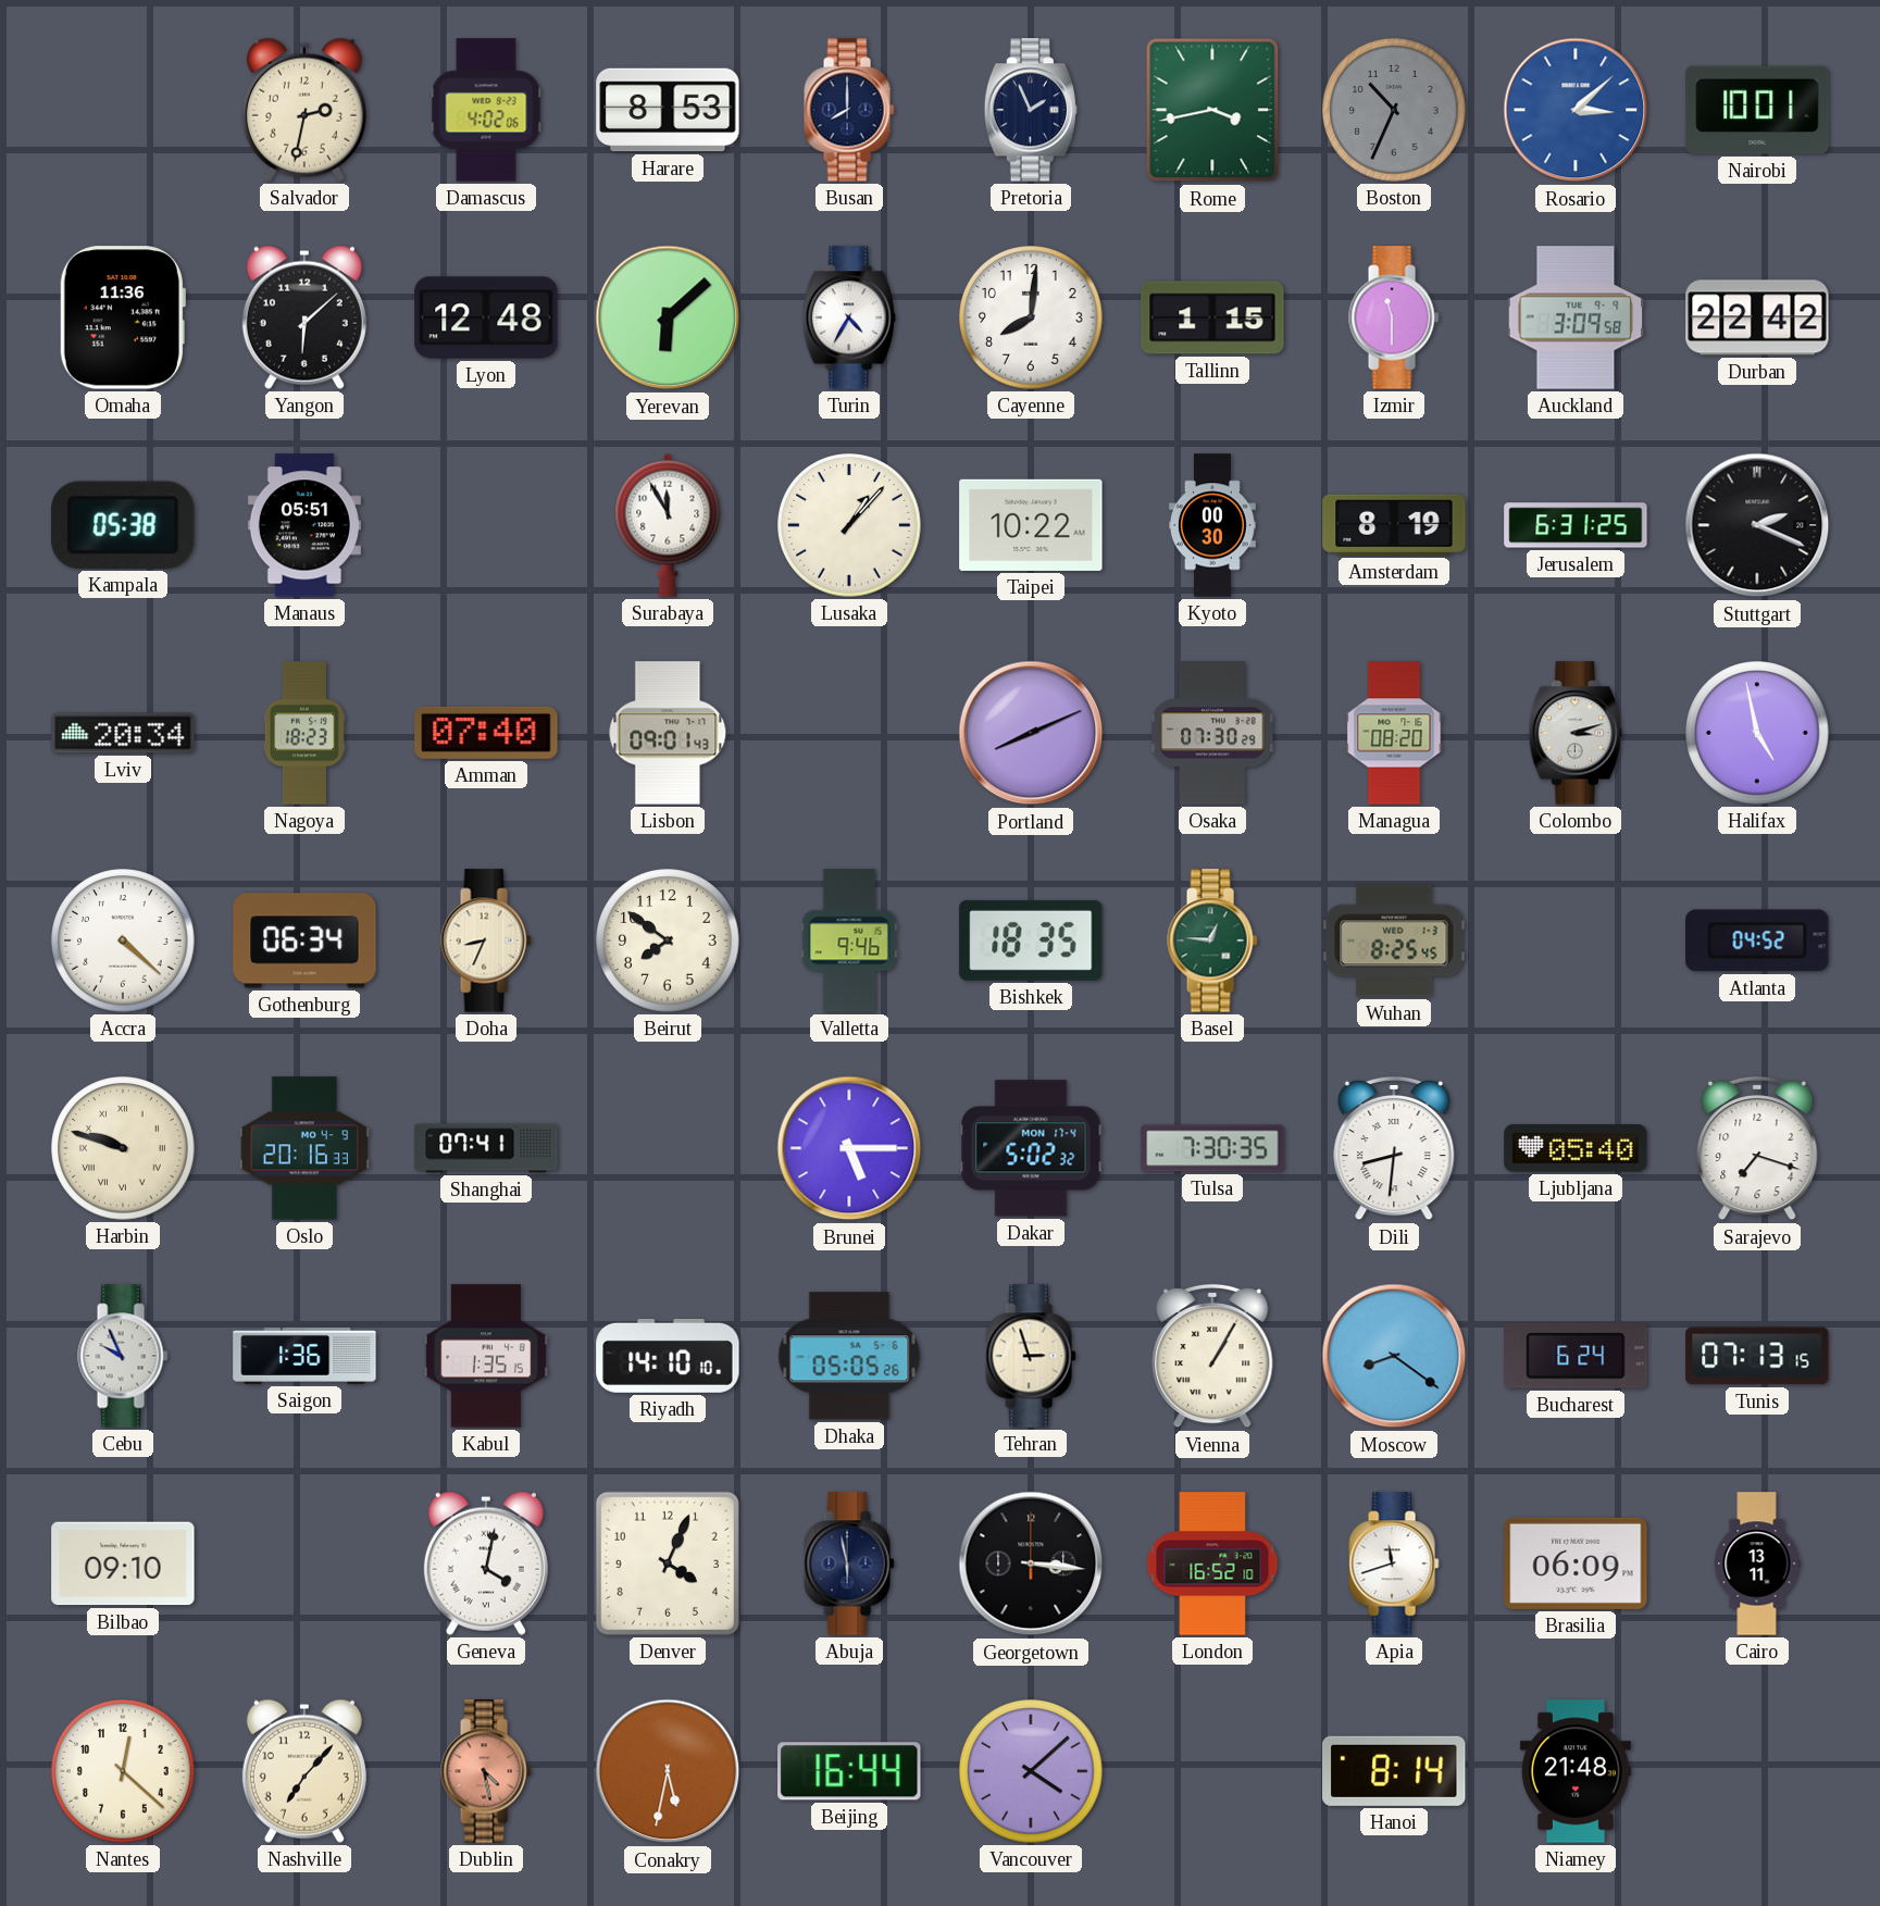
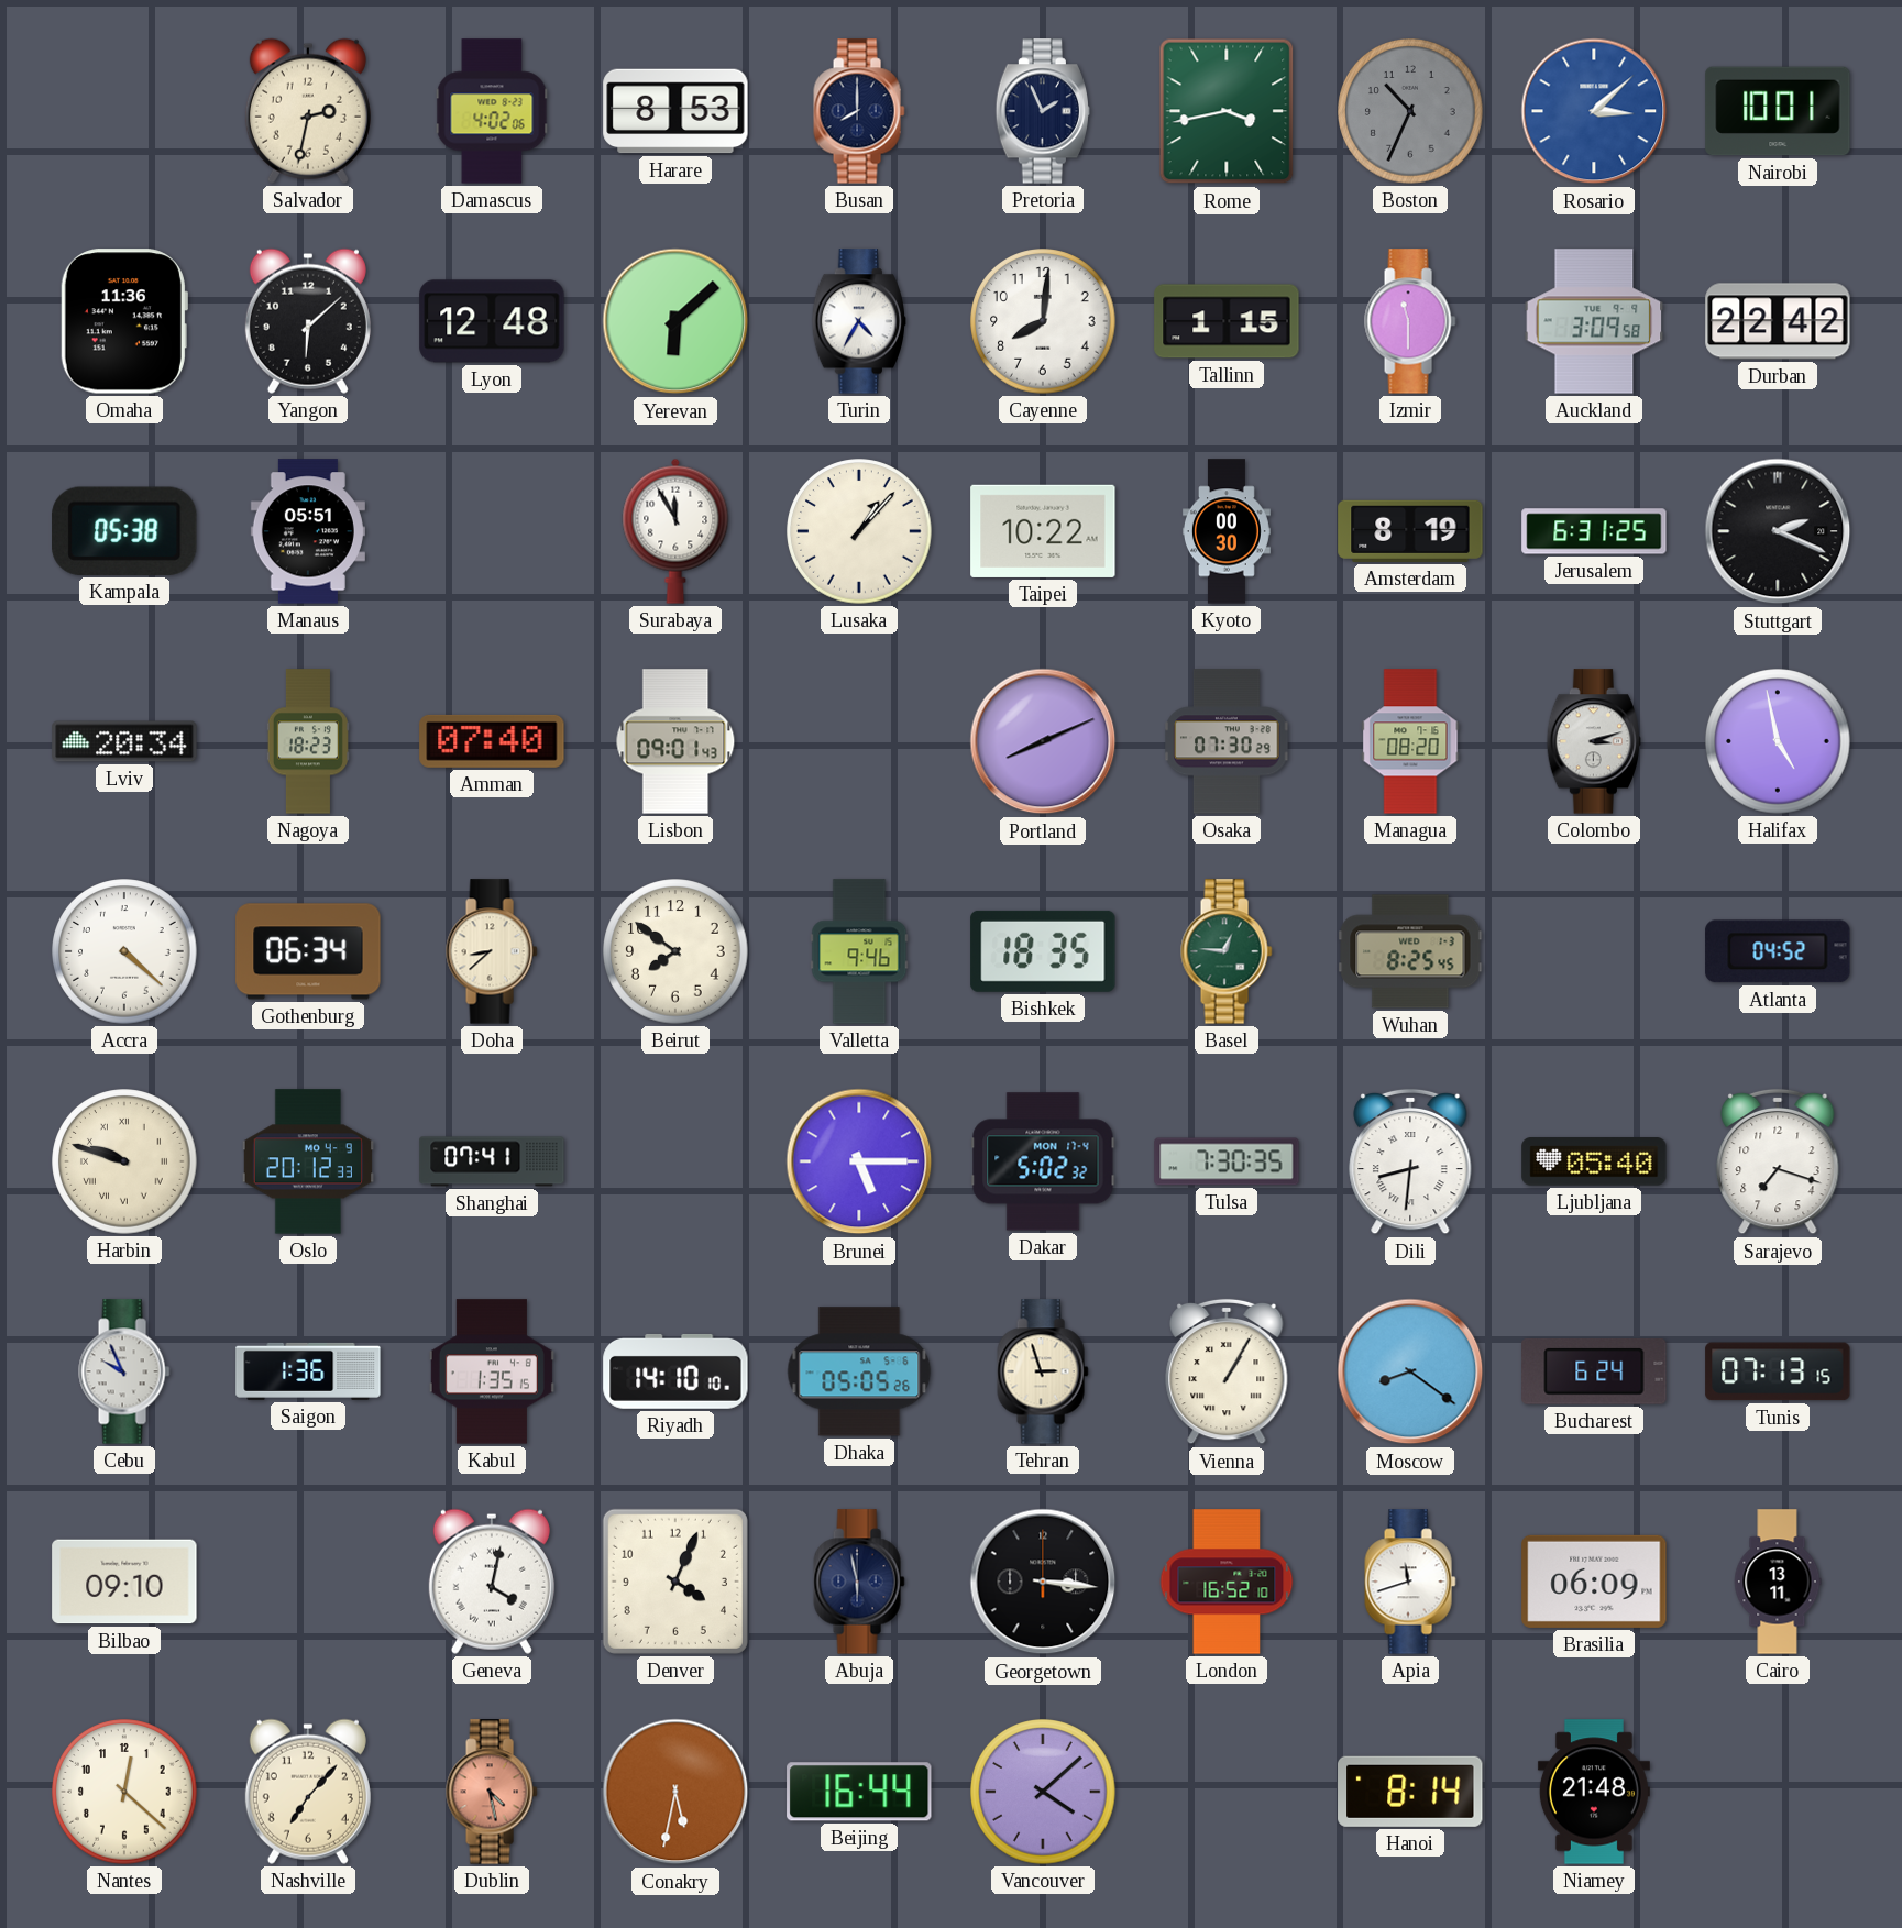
Doha: 8:34 -> 8:38 (492, 951)
Oslo: 20:16 -> 20:12 (307, 1161)
